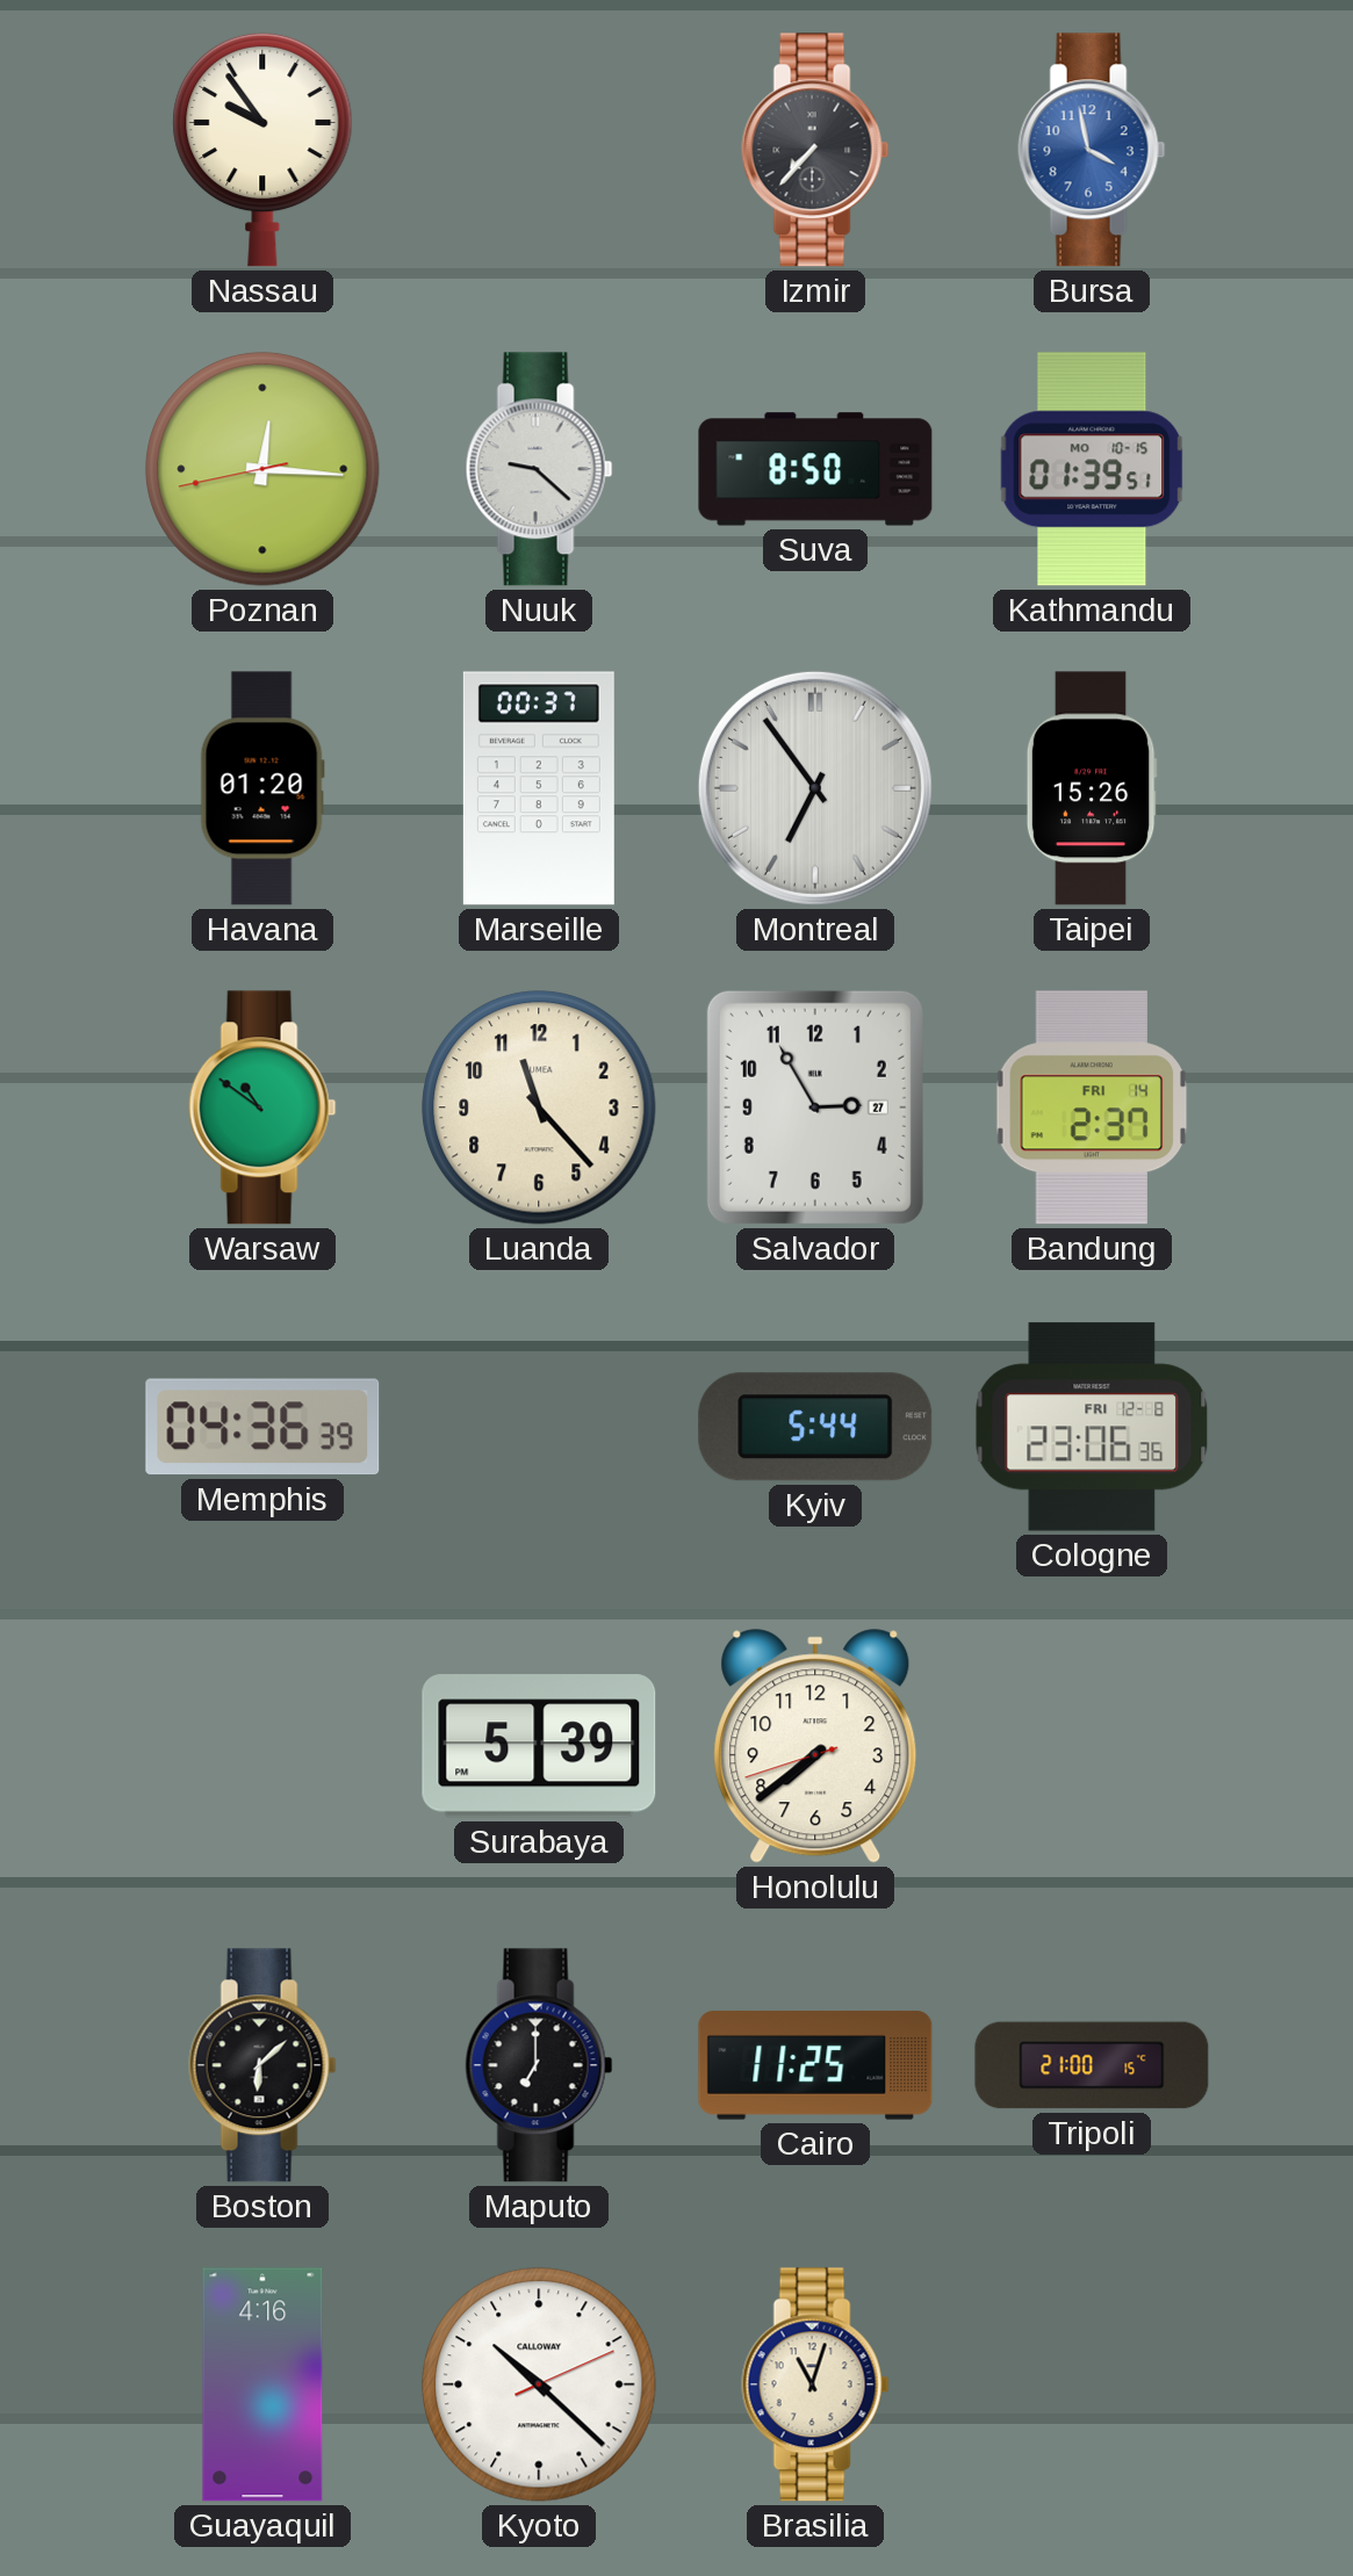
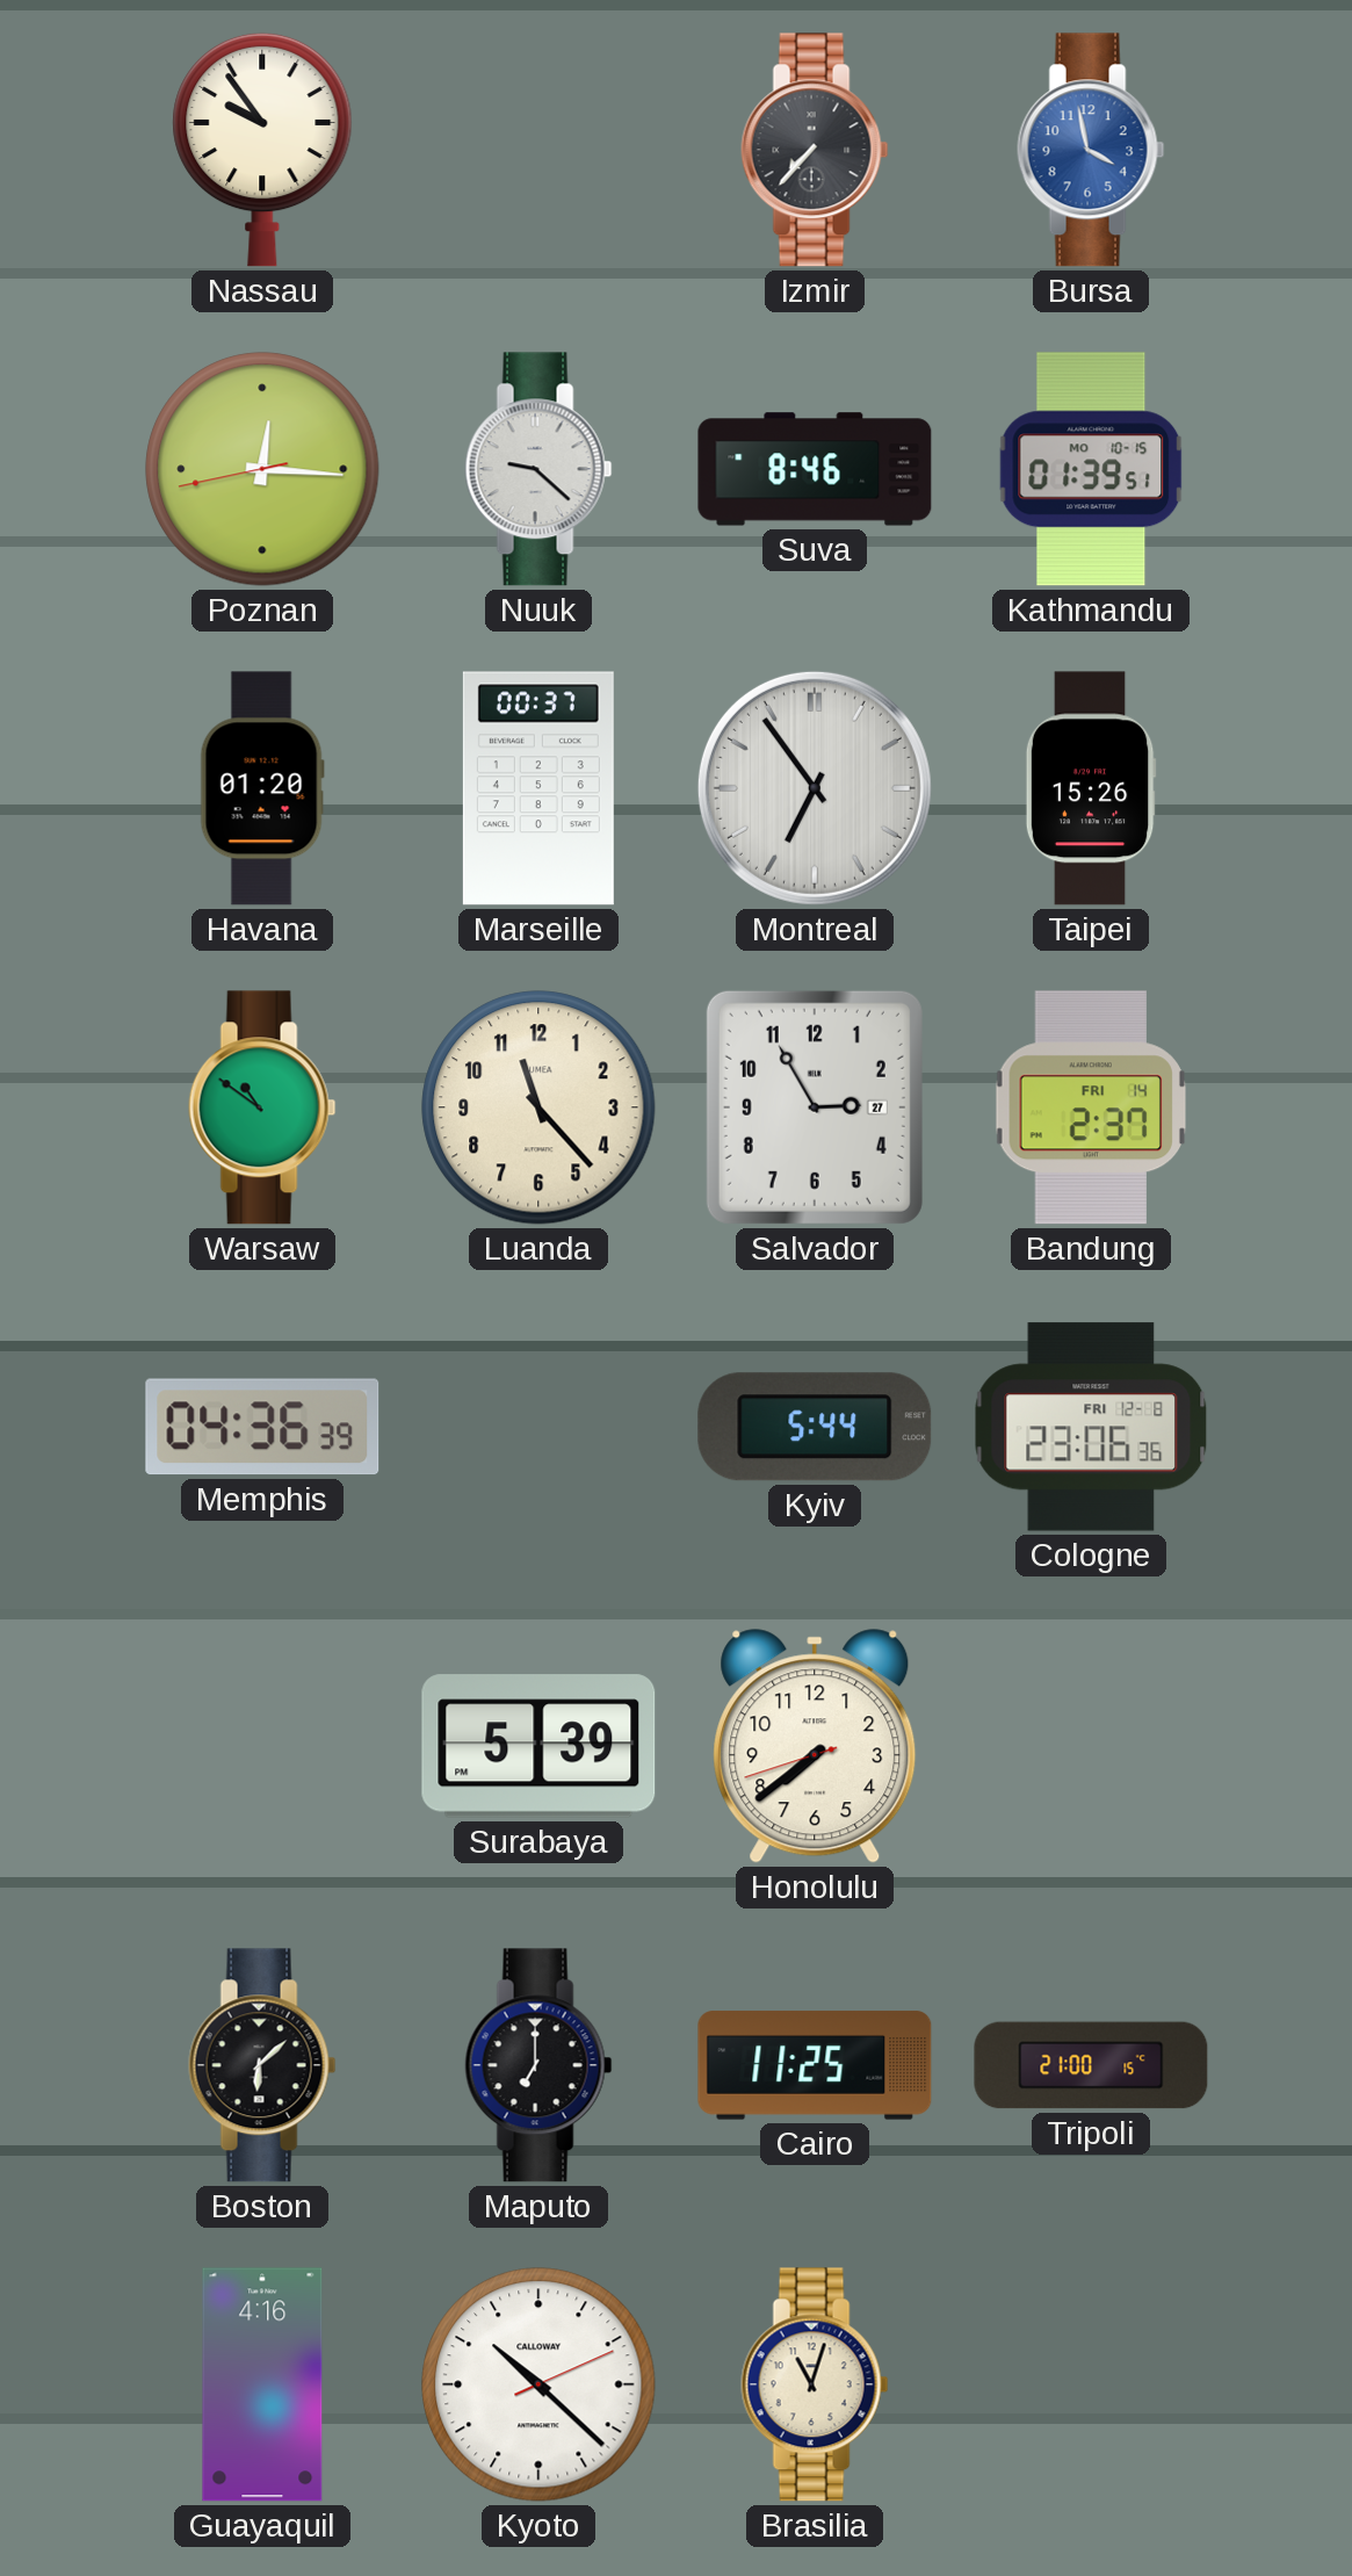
Suva: 8:50 -> 8:46 (815, 469)
